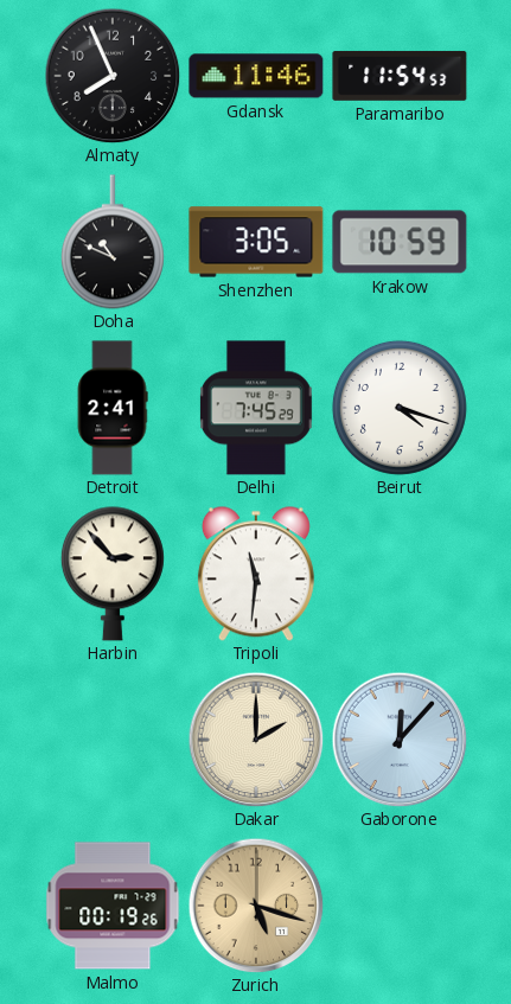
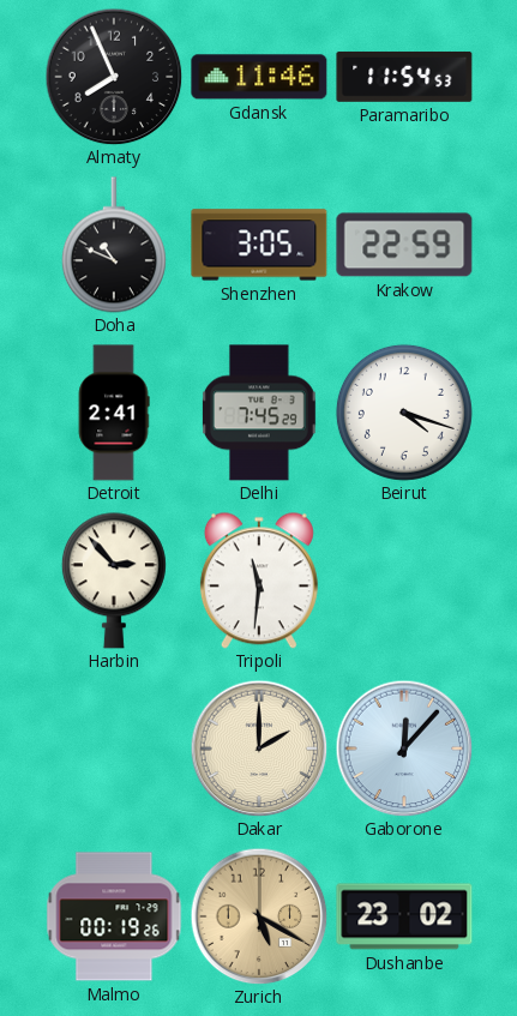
Krakow: 10:59 -> 22:59 (404, 245)
Zurich: 5:18 -> 5:20 (259, 916)
Dushanbe: none -> 23:02 (404, 916)
